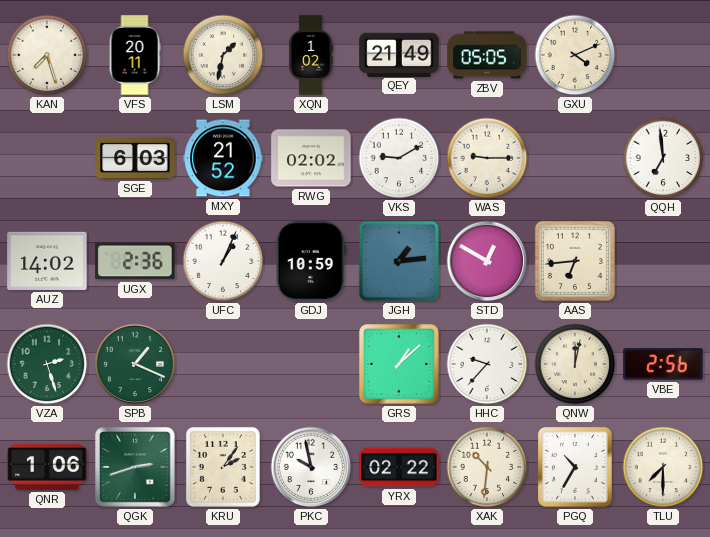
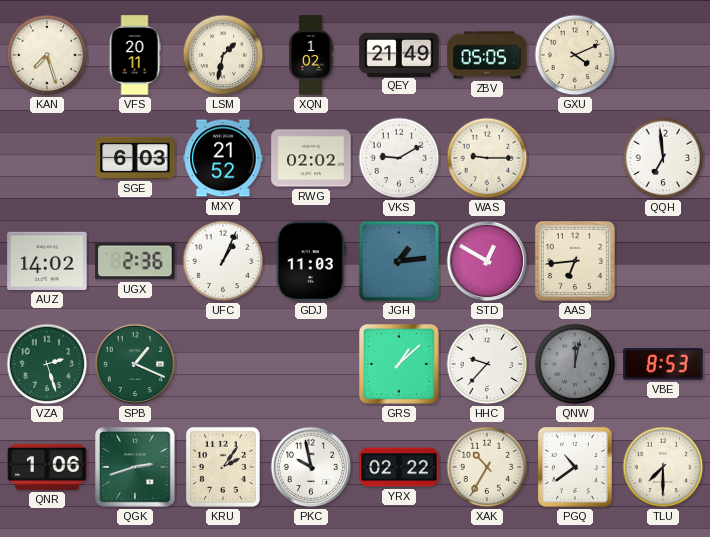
GDJ: 10:59 -> 11:03 (311, 261)
QNW dial: cream -> grey (575, 364)
VBE: 2:56 -> 8:53 (663, 364)
XAK: 10:31 -> 10:35 (487, 467)
PGQ: 10:35 -> 10:39 (575, 467)
